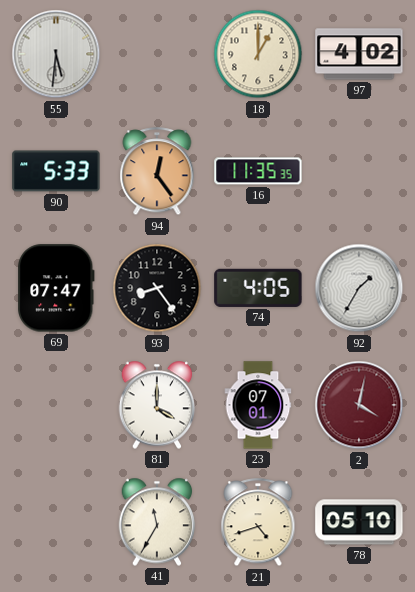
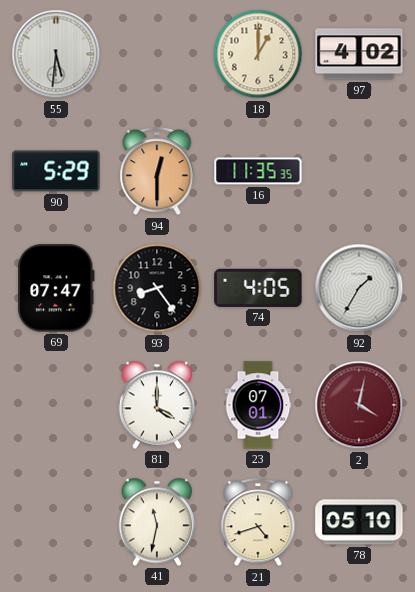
90: 5:33 -> 5:29 (56, 171)
94: 12:24 -> 12:30 (157, 172)
41: 11:35 -> 11:32 (157, 522)
